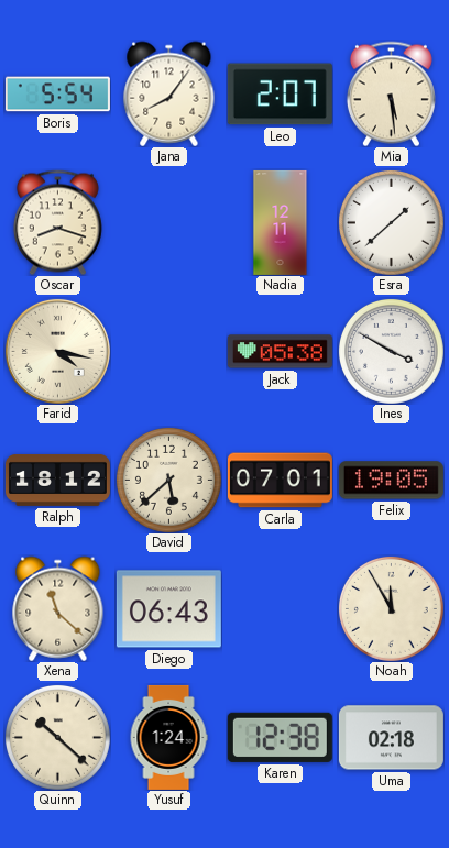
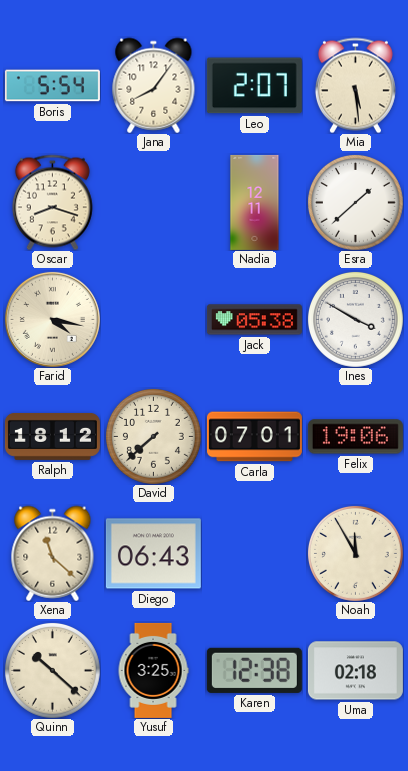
David: 5:38 -> 7:38 (153, 436)
Felix: 19:05 -> 19:06 (355, 437)
Yusuf: 1:24 -> 3:25 (153, 670)
